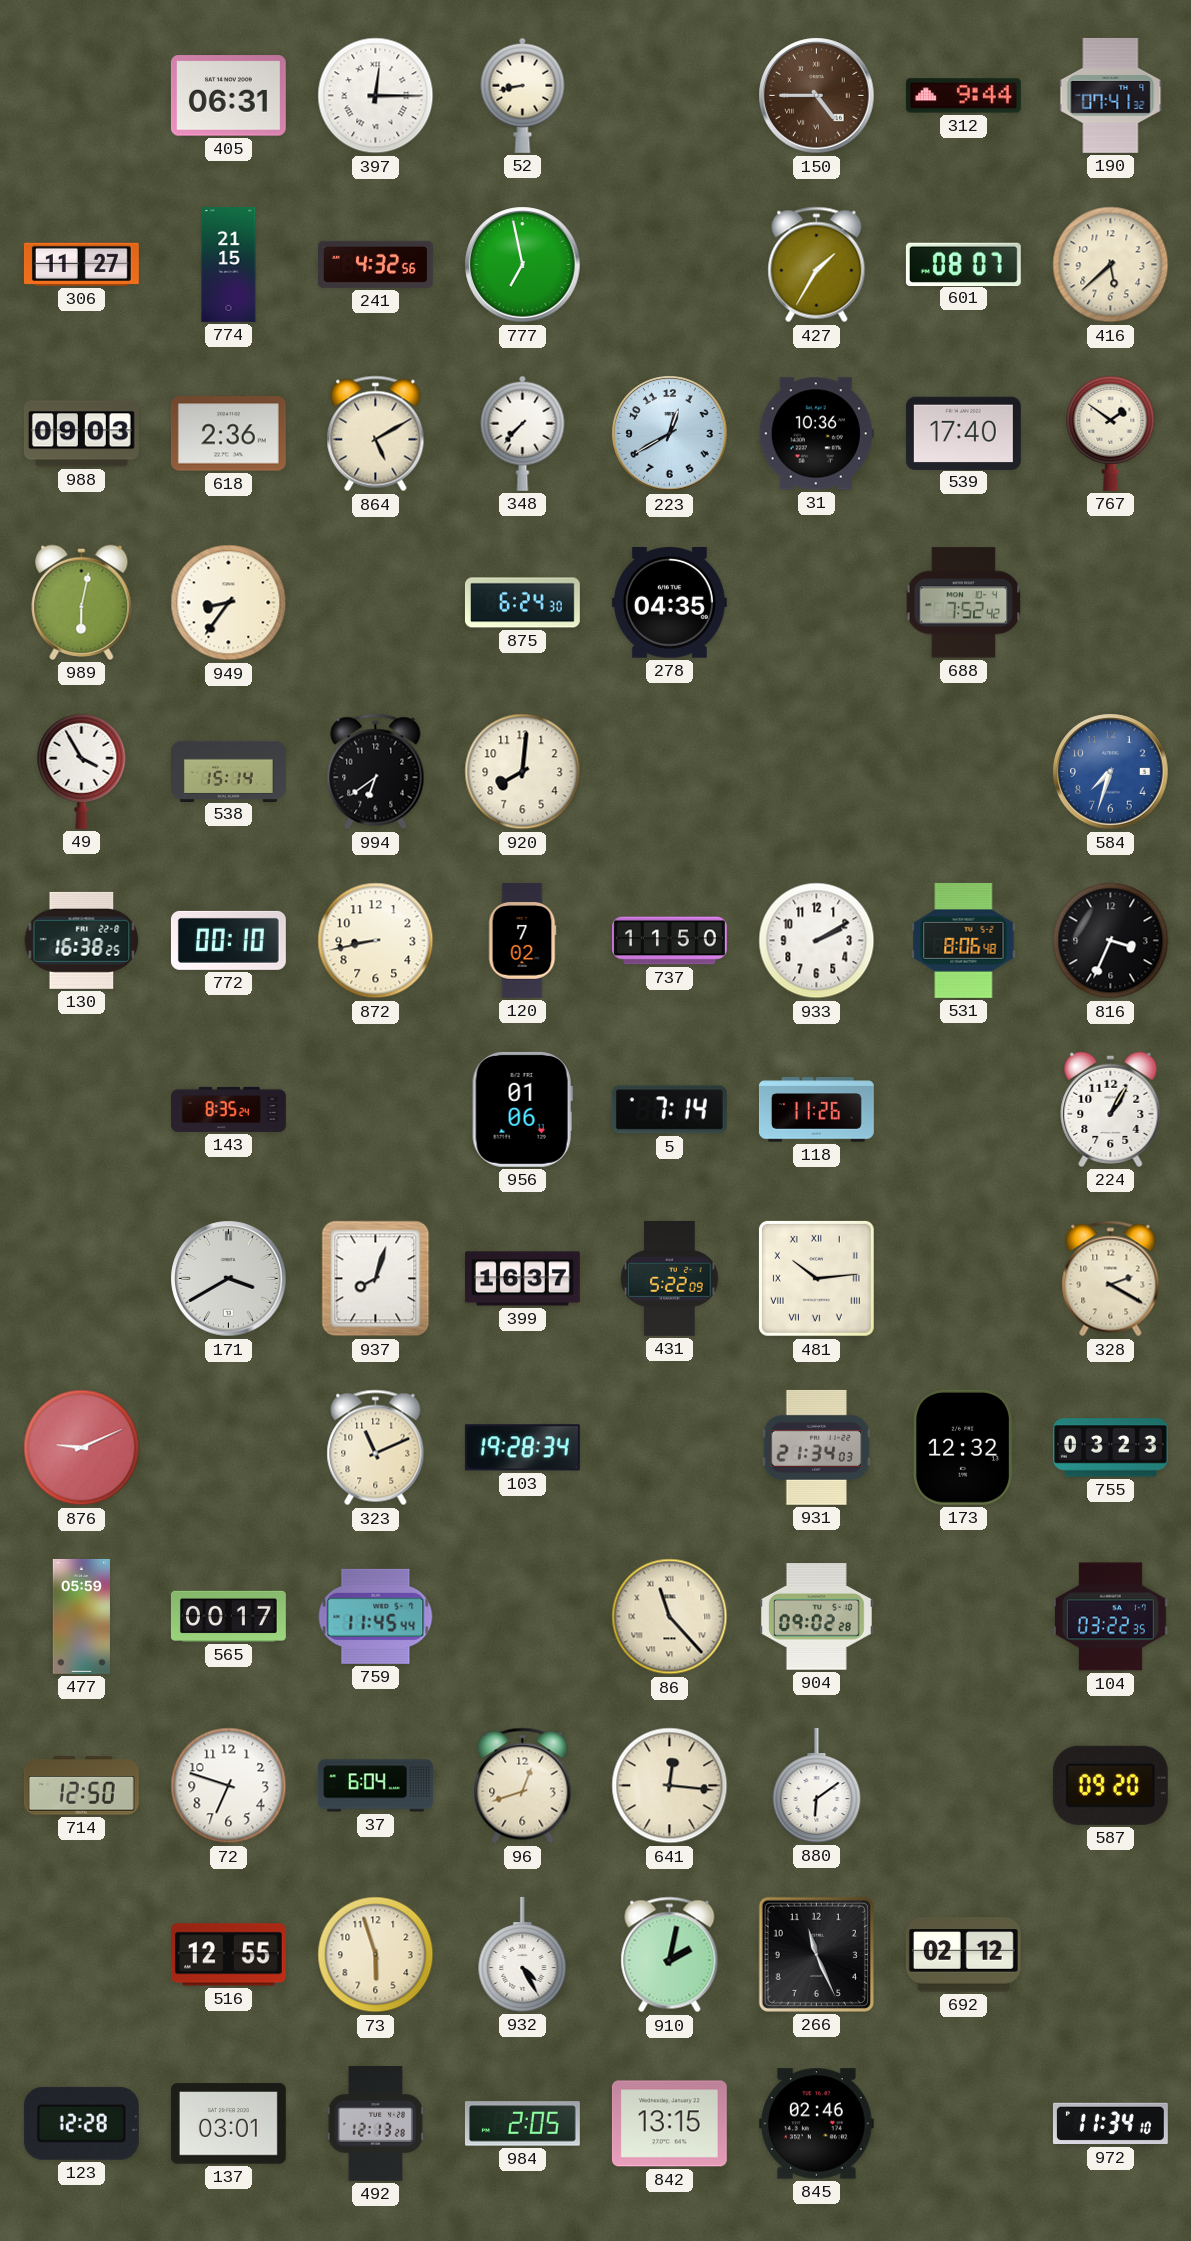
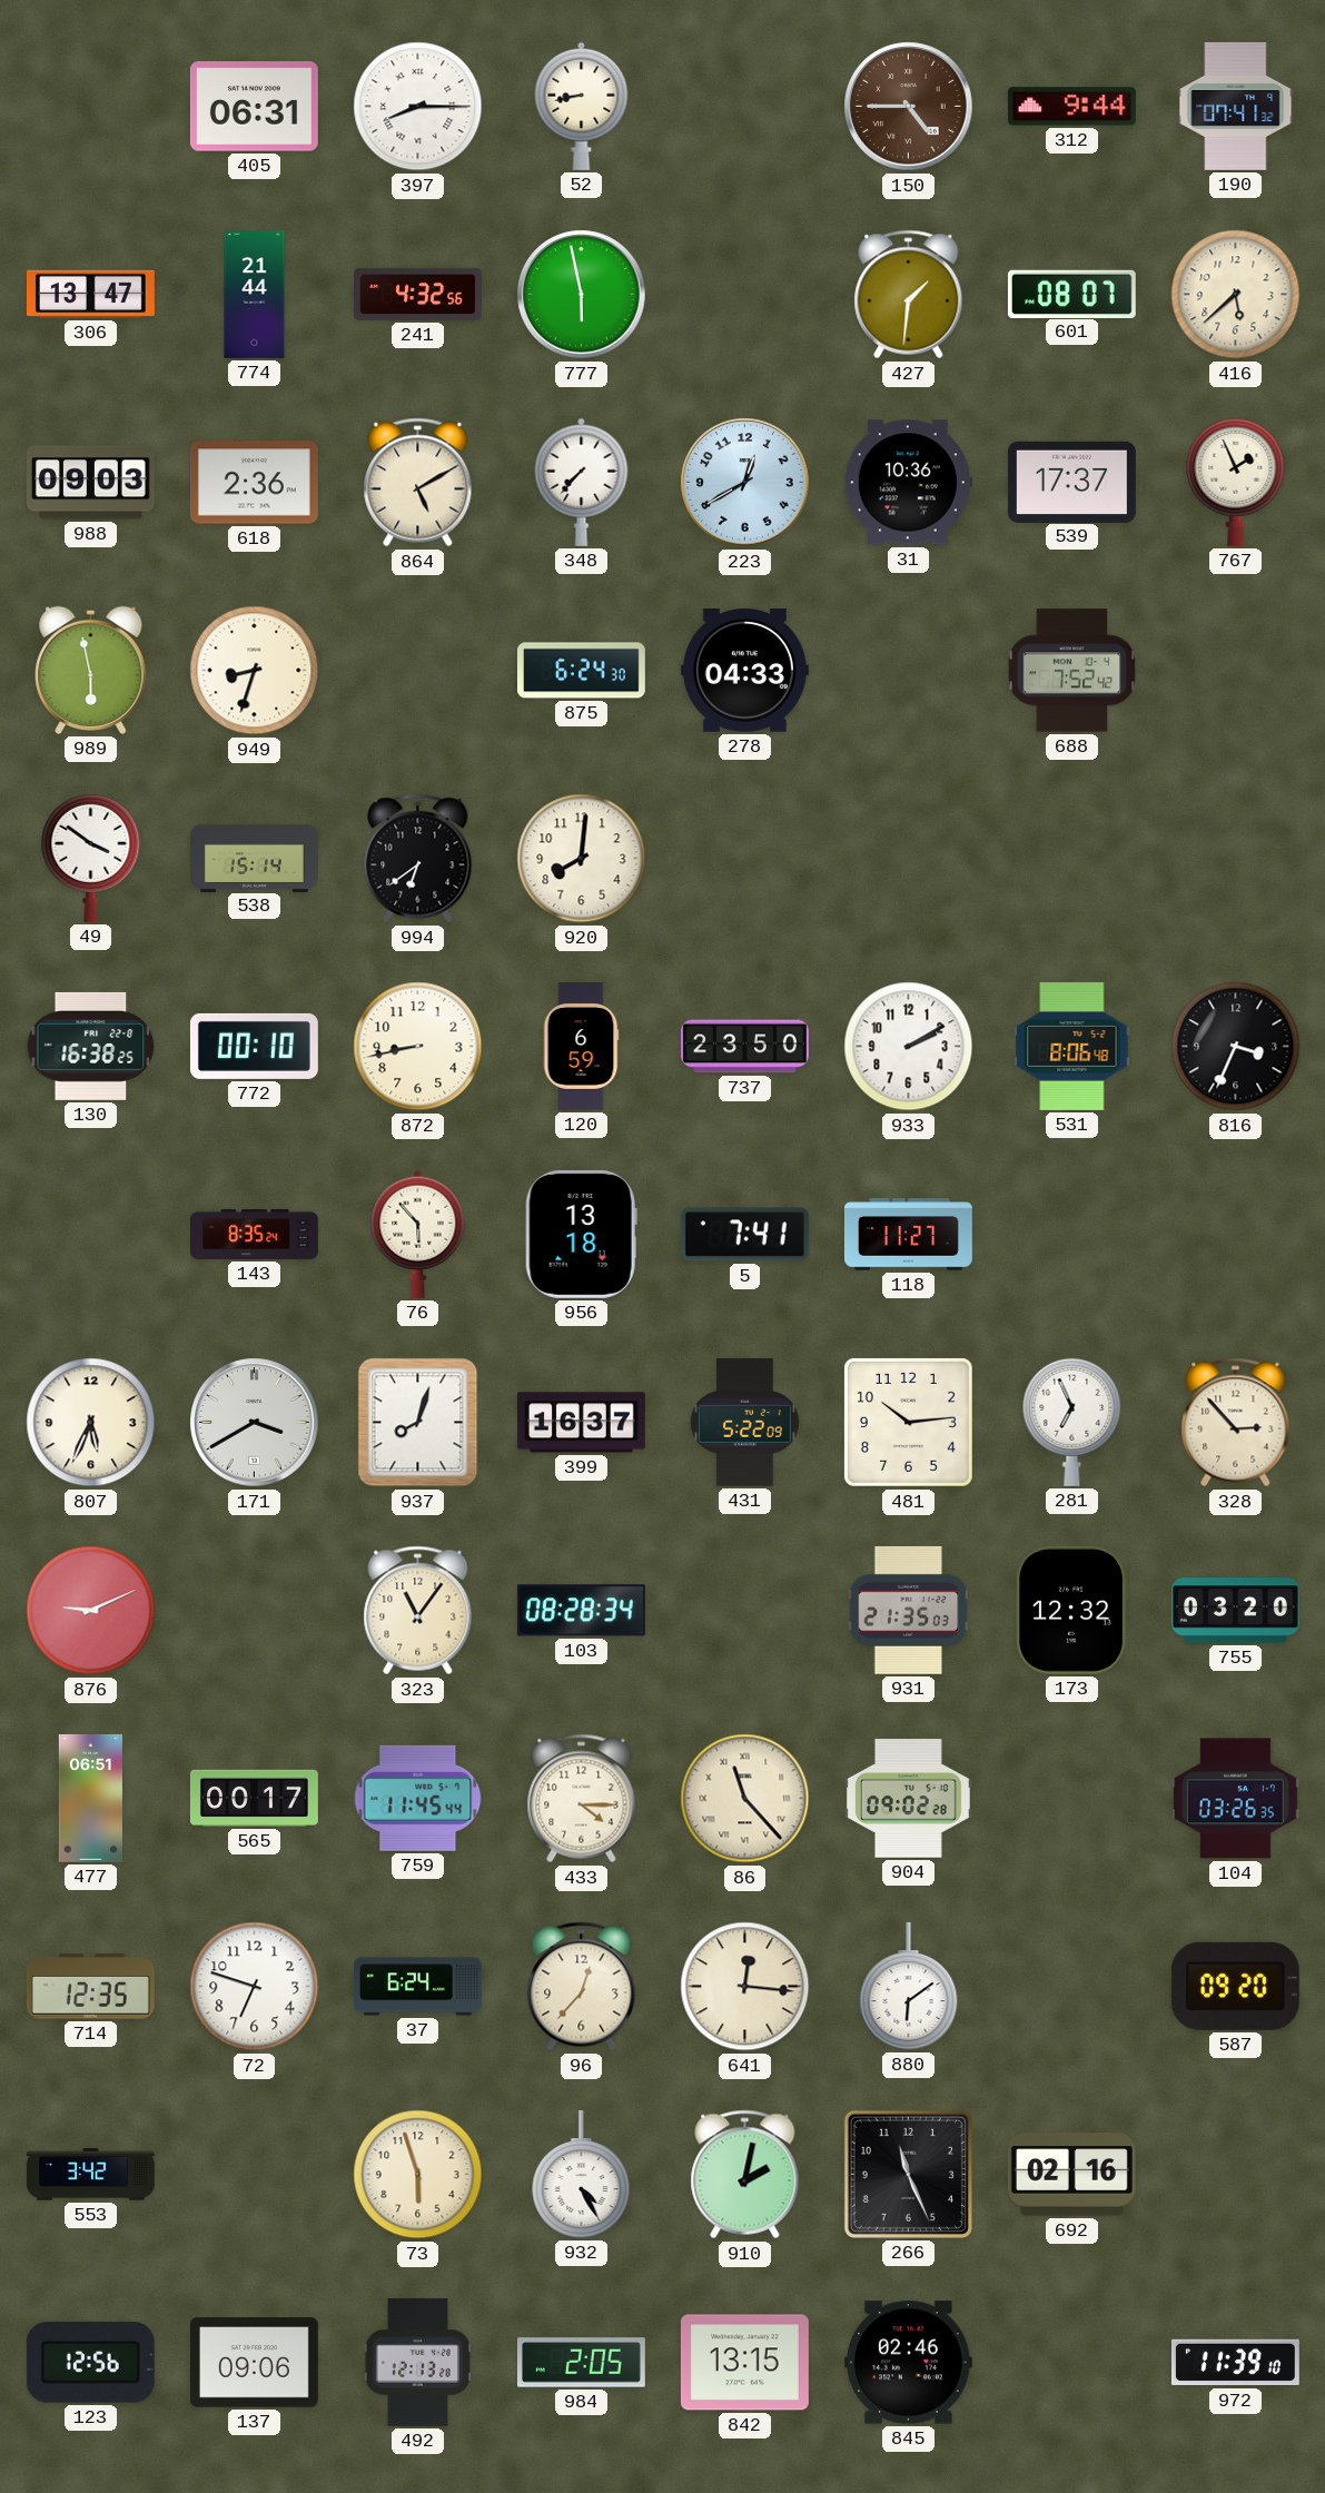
397: 12:15 -> 8:15 (418, 107)
306: 11:27 -> 13:47 (90, 294)
774: 21:15 -> 21:44 (255, 295)
777: 6:58 -> 5:58 (582, 295)
427: 1:35 -> 1:31 (909, 295)
539: 17:40 -> 17:37 (1071, 482)
767: 1:51 -> 1:56 (1236, 482)
989: 6:02 -> 5:58 (91, 670)
949: 8:36 -> 8:33 (255, 671)
278: 04:35 -> 04:33 (744, 671)
49: 3:55 -> 3:51 (91, 858)
584: 7:33 -> none (1111, 772)
120: 7:02 -> 6:59 (581, 1047)
737: 11:50 -> 23:50 (745, 1047)
76: none -> 5:53 (418, 1234)
956: 01:06 -> 13:18 (581, 1234)
5: 7:14 -> 7:41 (744, 1235)
118: 11:26 -> 11:27 (908, 1235)
224: 1:05 -> none (1111, 1109)
807: none -> 5:34 (91, 1423)
481 numerals: Roman -> Arabic (908, 1422)
281: none -> 6:56 (1072, 1422)
328: 2:20 -> 2:53 (1236, 1423)
323: 11:11 -> 11:06 (418, 1611)
103: 19:28 -> 08:28 (581, 1611)
931: 21:34 -> 21:35 (909, 1610)
755: 03:23 -> 03:20 (1235, 1611)
477: 05:59 -> 06:51 (90, 1799)
433: none -> 4:15 (582, 1799)
104: 03:22 -> 03:26 (1235, 1799)
714: 12:50 -> 12:35 (90, 1987)
37: 6:04 -> 6:24 (417, 1987)
96: 12:42 -> 12:37 (582, 1987)
553: none -> 3:42 (90, 2175)
516: 12:55 -> none (228, 1955)
692: 02:12 -> 02:16 (1071, 2175)
123: 12:28 -> 12:56 (90, 2362)
137: 03:01 -> 09:06 (254, 2363)
972: 11:34 -> 11:39 (1235, 2363)
